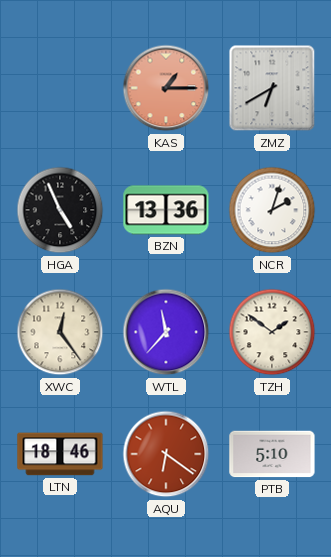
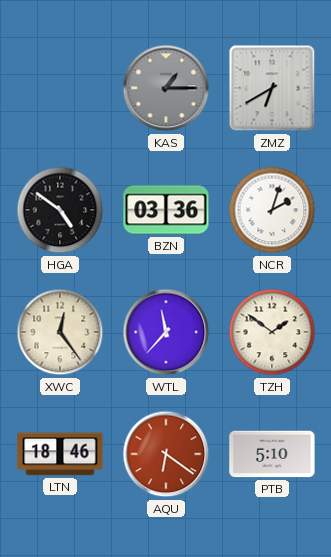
KAS dial: salmon -> grey (166, 88)
HGA: 4:56 -> 4:51 (60, 210)
BZN: 13:36 -> 03:36 (166, 210)
